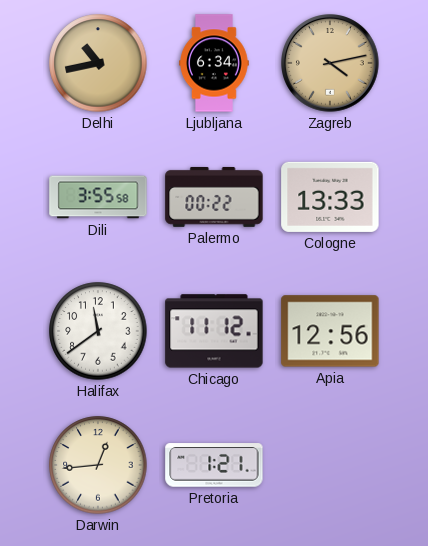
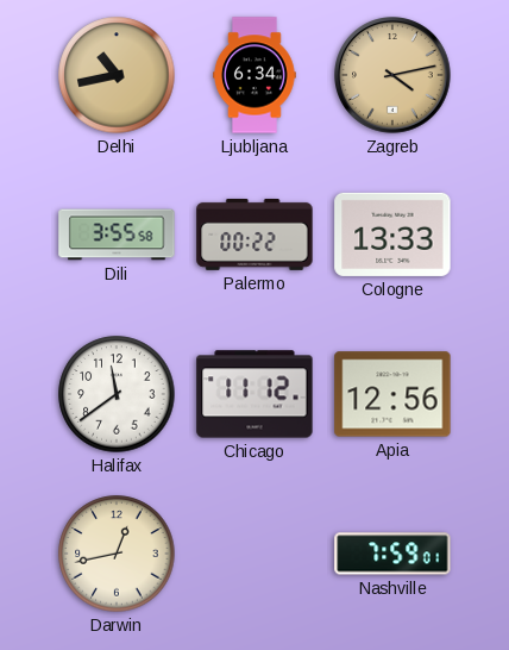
Darwin: 12:44 -> 12:43 (117, 554)
Pretoria: 1:21 -> none (214, 465)
Nashville: none -> 7:59 (392, 554)
